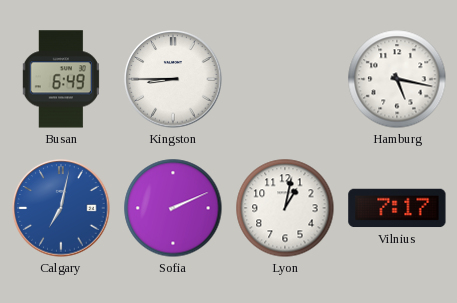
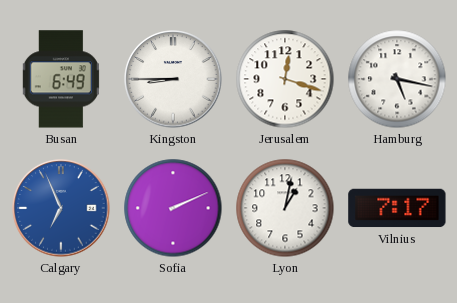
Jerusalem: none -> 12:18 (285, 79)
Calgary: 7:02 -> 6:56 (61, 208)
